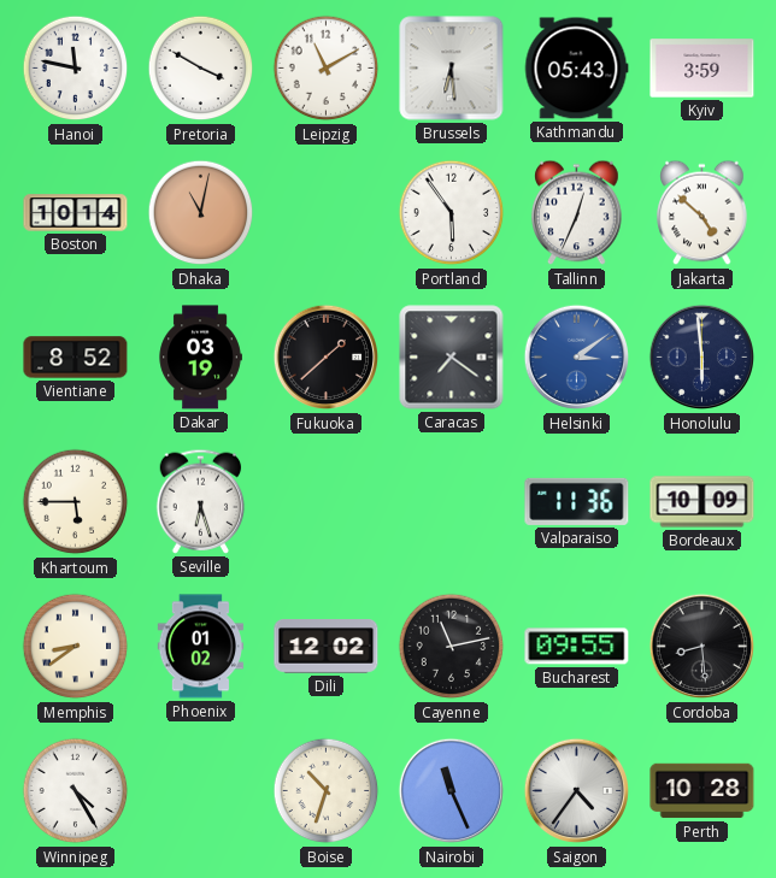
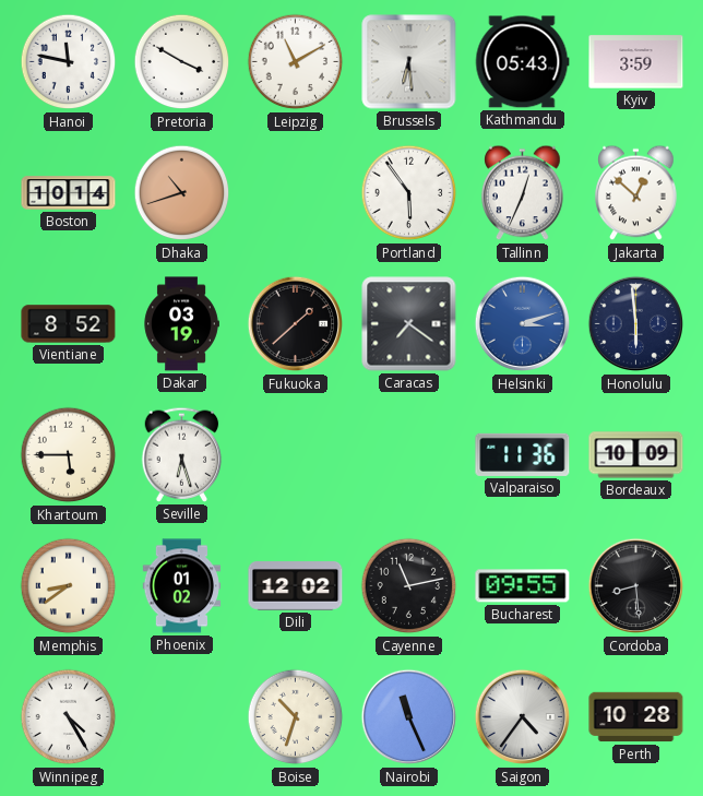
Dhaka: 11:02 -> 10:42 (182, 193)
Jakarta: 4:52 -> 12:52 (636, 193)
Helsinki: 3:09 -> 3:12 (523, 324)
